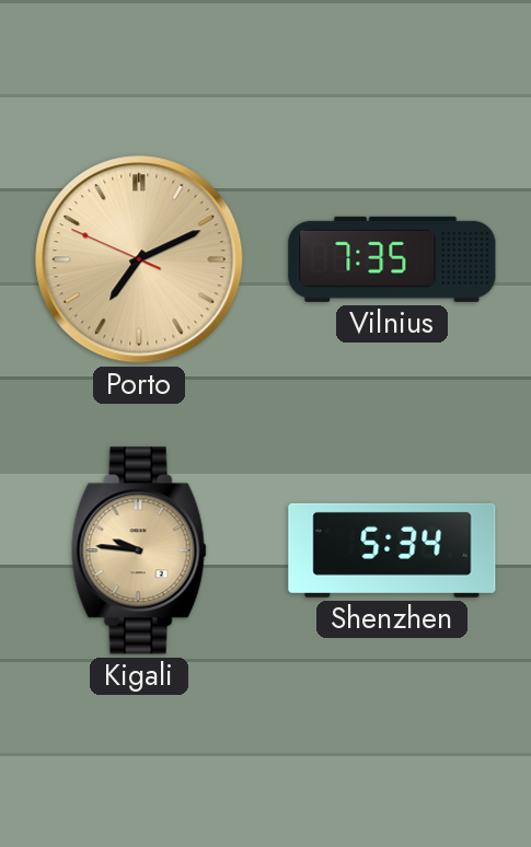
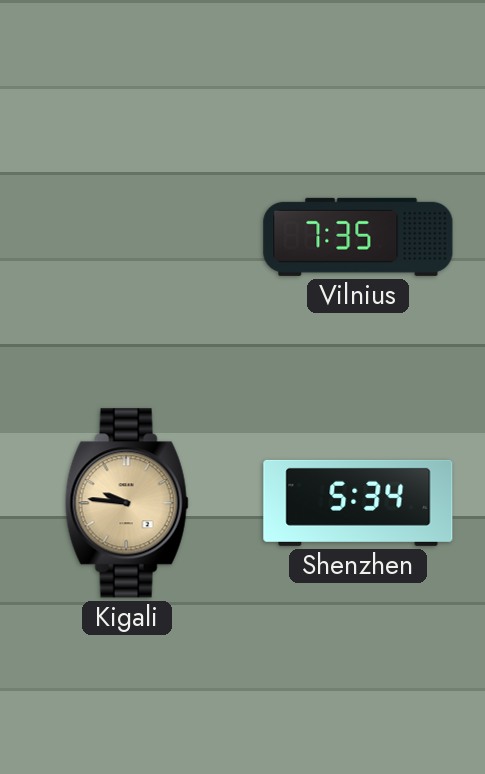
Porto: 7:10 -> none (139, 259)
